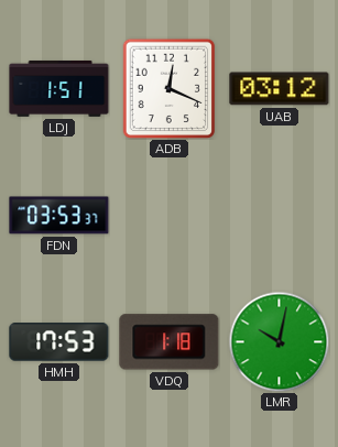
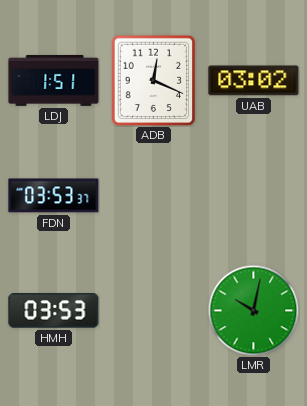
UAB: 03:12 -> 03:02 (254, 81)
HMH: 17:53 -> 03:53 (54, 311)
VDQ: 1:18 -> none (170, 342)
